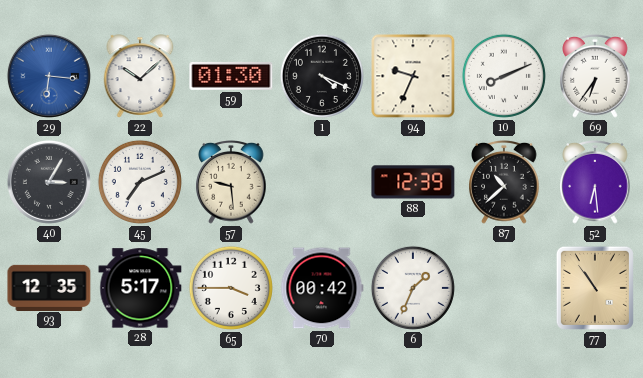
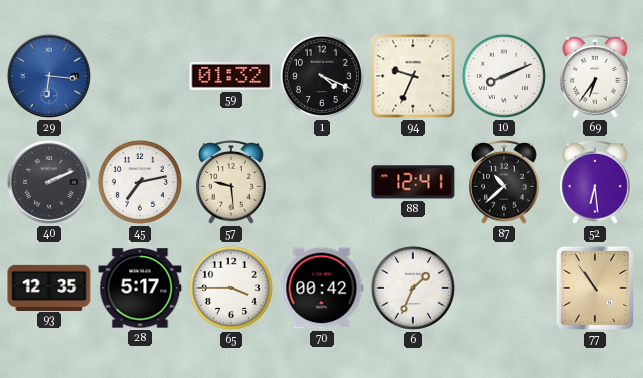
22: 10:08 -> none (140, 76)
59: 01:30 -> 01:32 (231, 76)
40: 3:05 -> 2:11 (49, 182)
45: 7:11 -> 7:13 (140, 182)
88: 12:39 -> 12:41 (413, 182)
